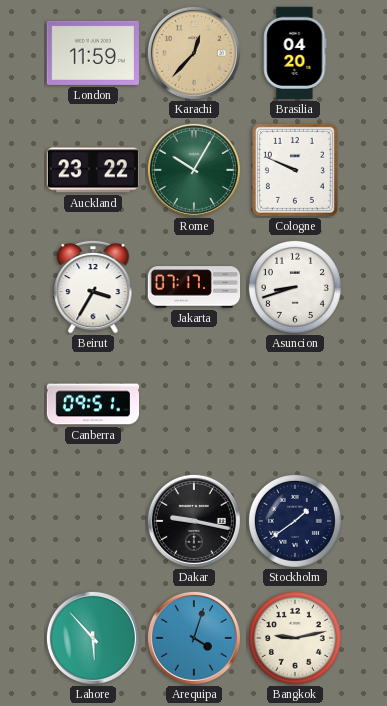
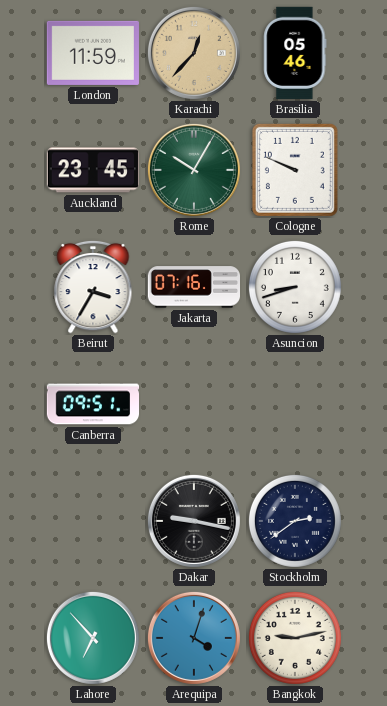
Brasilia: 04:20 -> 05:46 (295, 53)
Auckland: 23:22 -> 23:45 (93, 170)
Jakarta: 07:17 -> 07:16 (193, 287)
Stockholm: 1:39 -> 2:39 (295, 521)
Lahore: 5:53 -> 6:53 (93, 638)
